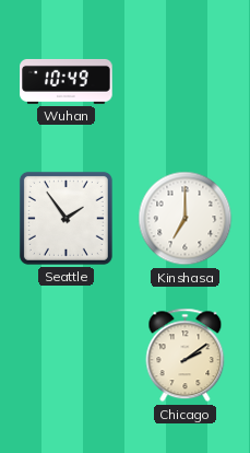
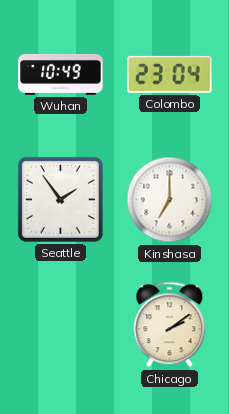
Colombo: none -> 23:04 (170, 74)
